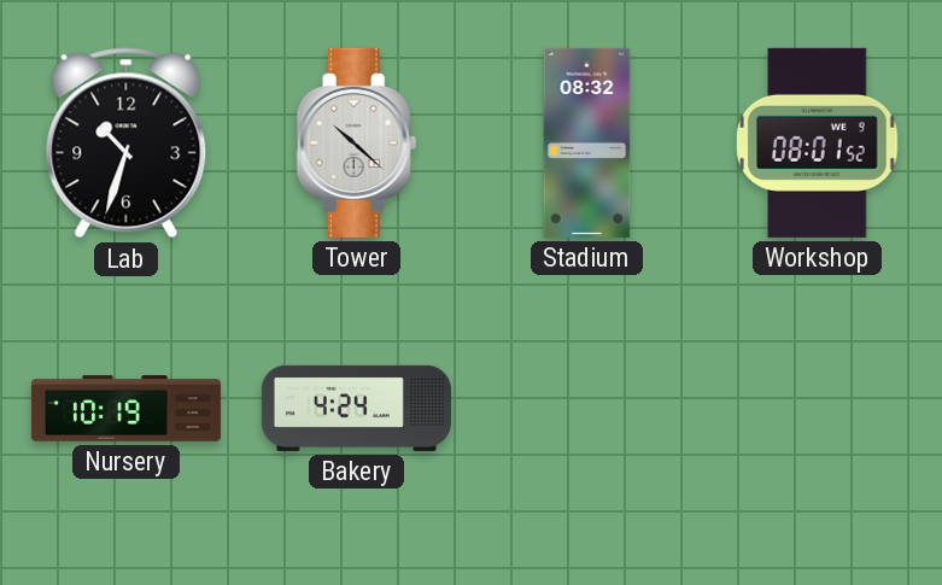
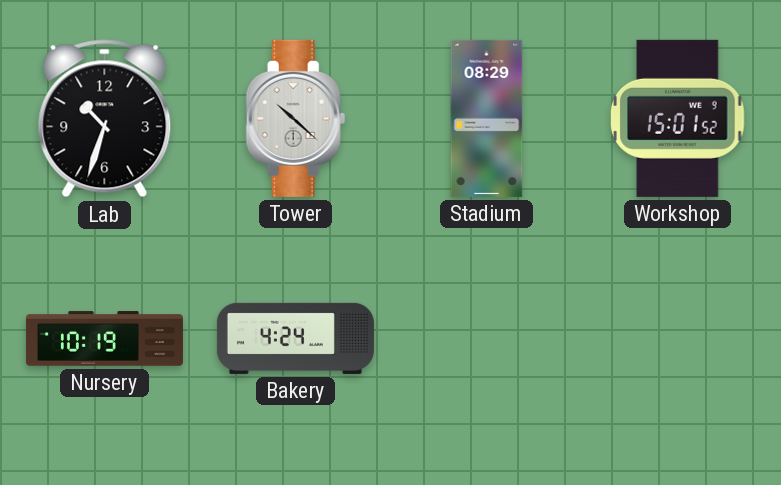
Stadium: 08:32 -> 08:29 (487, 118)
Workshop: 08:01 -> 15:01 (678, 118)
